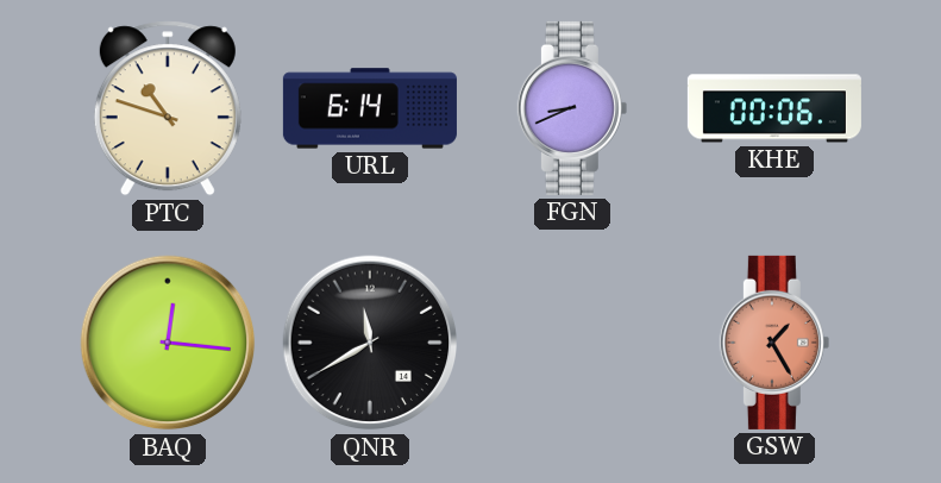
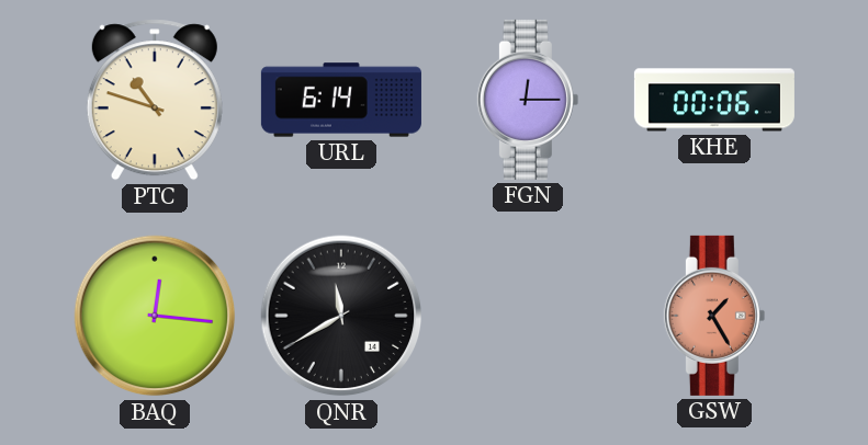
FGN: 8:41 -> 12:15 (528, 100)
